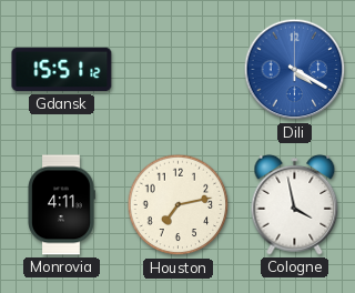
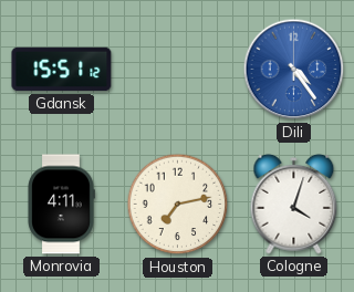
Dili: 4:20 -> 4:24 (294, 70)
Cologne: 3:58 -> 4:03 (294, 204)
